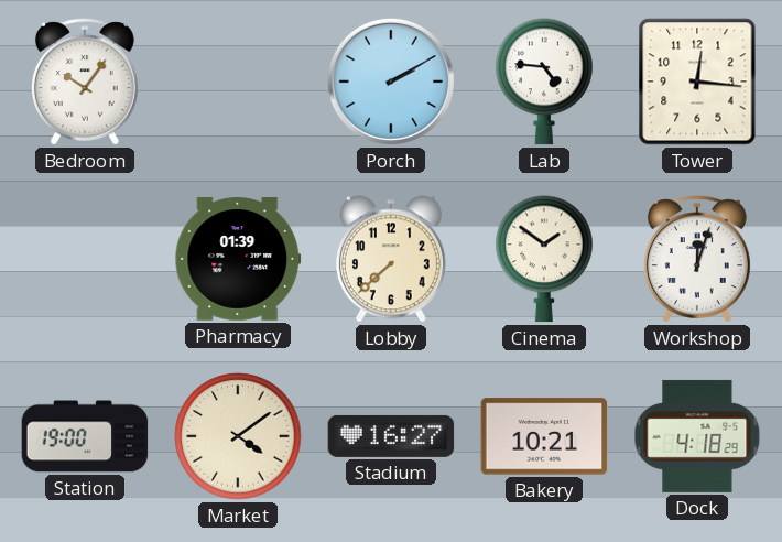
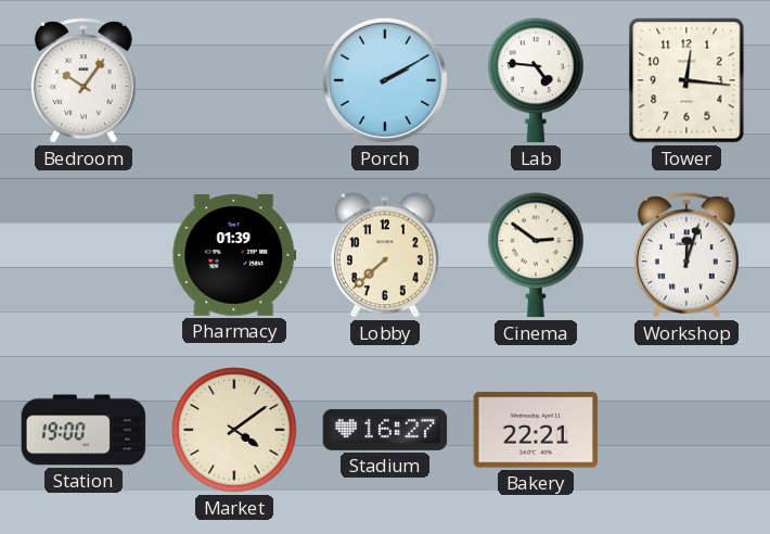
Cinema: 1:51 -> 2:51 (536, 255)
Bakery: 10:21 -> 22:21 (536, 430)
Dock: 4:18 -> none (697, 436)
